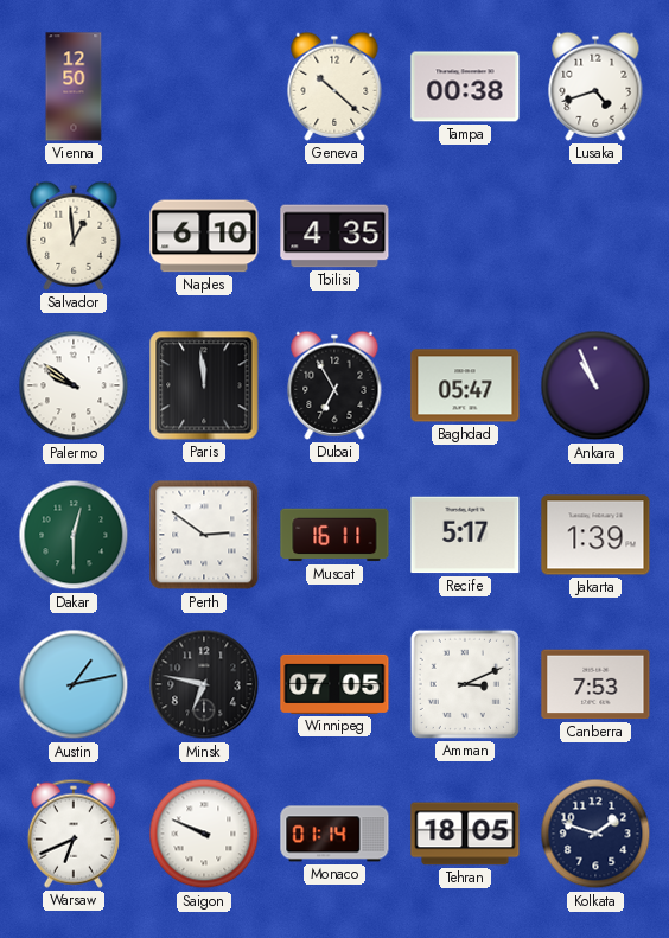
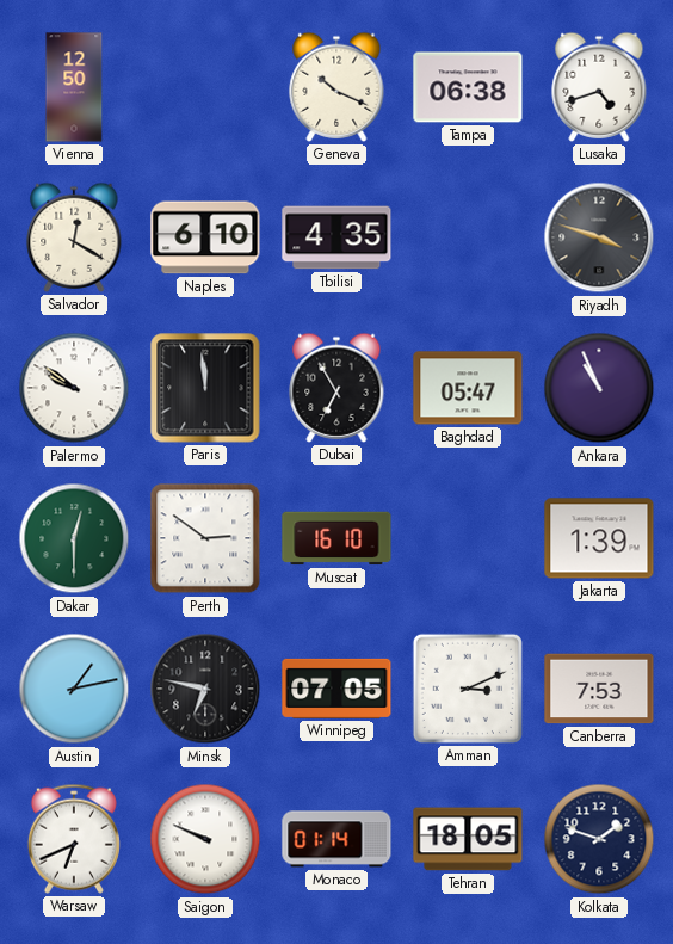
Geneva: 10:22 -> 10:19 (336, 87)
Tampa: 00:38 -> 06:38 (468, 87)
Salvador: 12:59 -> 12:20 (74, 237)
Riyadh: none -> 3:48 (599, 237)
Muscat: 16:11 -> 16:10 (336, 538)
Recife: 5:17 -> none (465, 535)
